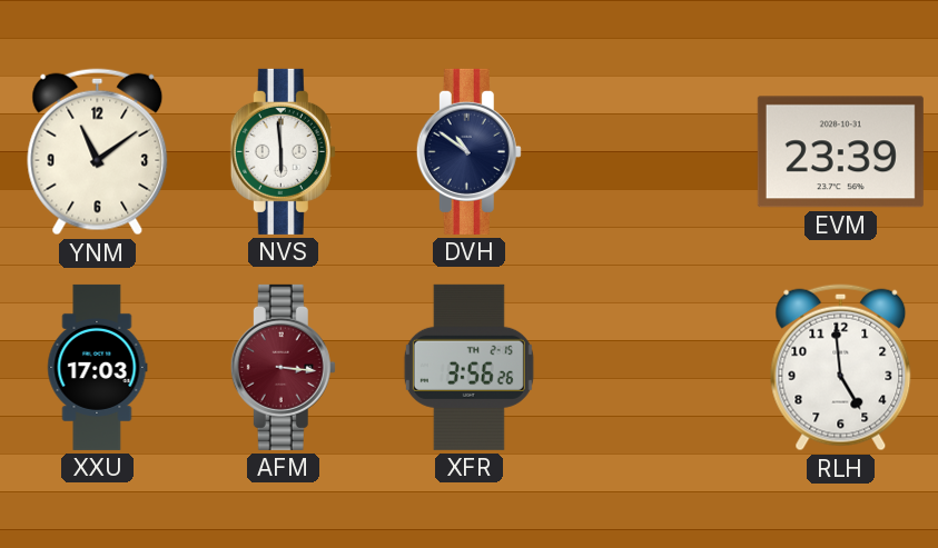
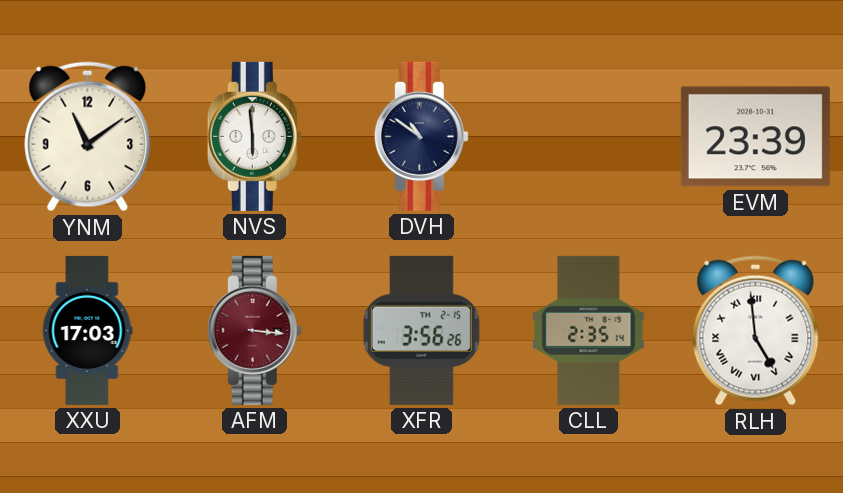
CLL: none -> 2:35 (589, 330)
RLH numerals: Arabic -> Roman (756, 331)
